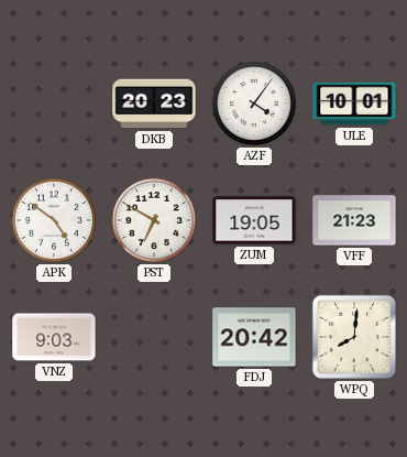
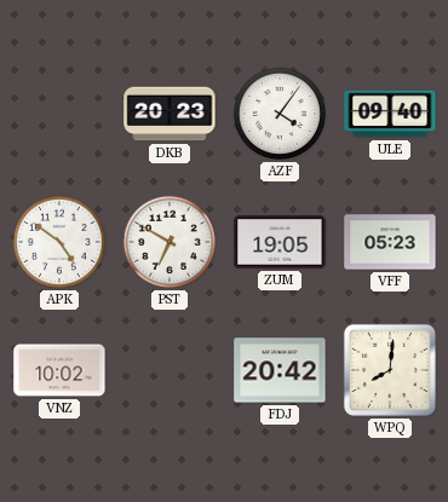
ULE: 10:01 -> 09:40 (390, 114)
VFF: 21:23 -> 05:23 (390, 242)
VNZ: 9:03 -> 10:02 (59, 370)
